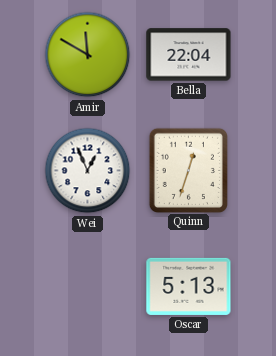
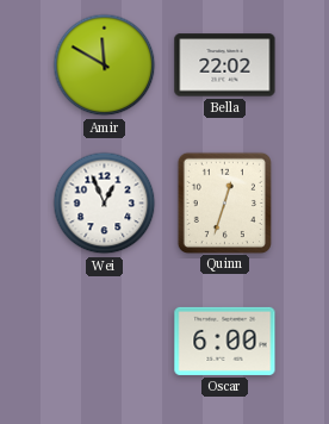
Bella: 22:04 -> 22:02 (225, 66)
Oscar: 5:13 -> 6:00 (225, 341)
